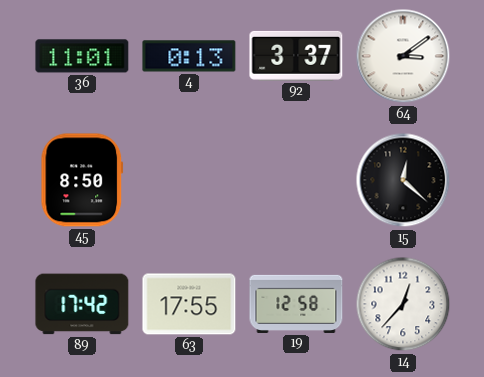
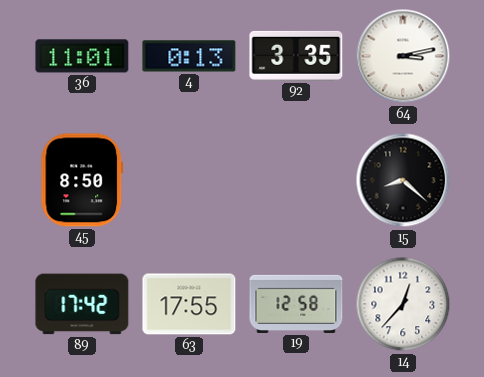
92: 3:37 -> 3:35 (296, 56)
64: 3:09 -> 3:13 (403, 56)
15: 12:22 -> 8:22 (403, 180)
